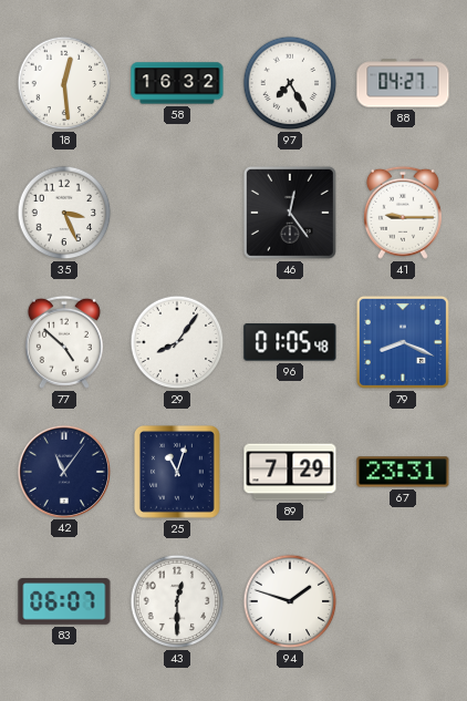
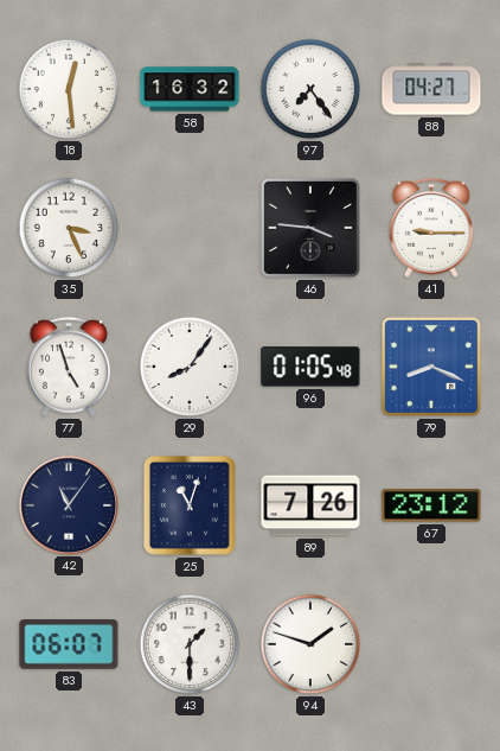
97: 7:25 -> 7:24 (310, 89)
46: 12:24 -> 3:46 (310, 228)
77: 4:52 -> 4:57 (69, 367)
89: 7:29 -> 7:26 (310, 505)
67: 23:31 -> 23:12 (431, 505)
43: 12:30 -> 1:30 (190, 644)
